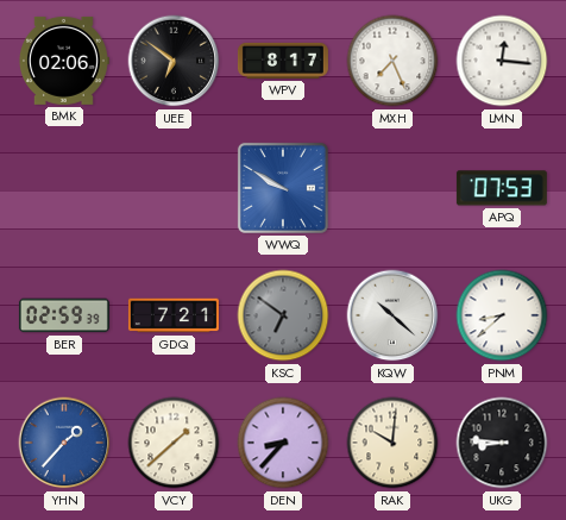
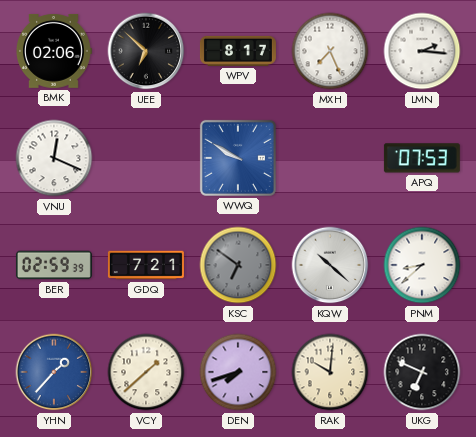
UEE: 6:51 -> 6:52 (146, 51)
LMN: 12:16 -> 2:16 (422, 51)
VNU: none -> 12:19 (54, 158)
DEN: 8:37 -> 7:42 (238, 372)
UKG: 8:46 -> 6:49 (422, 372)
